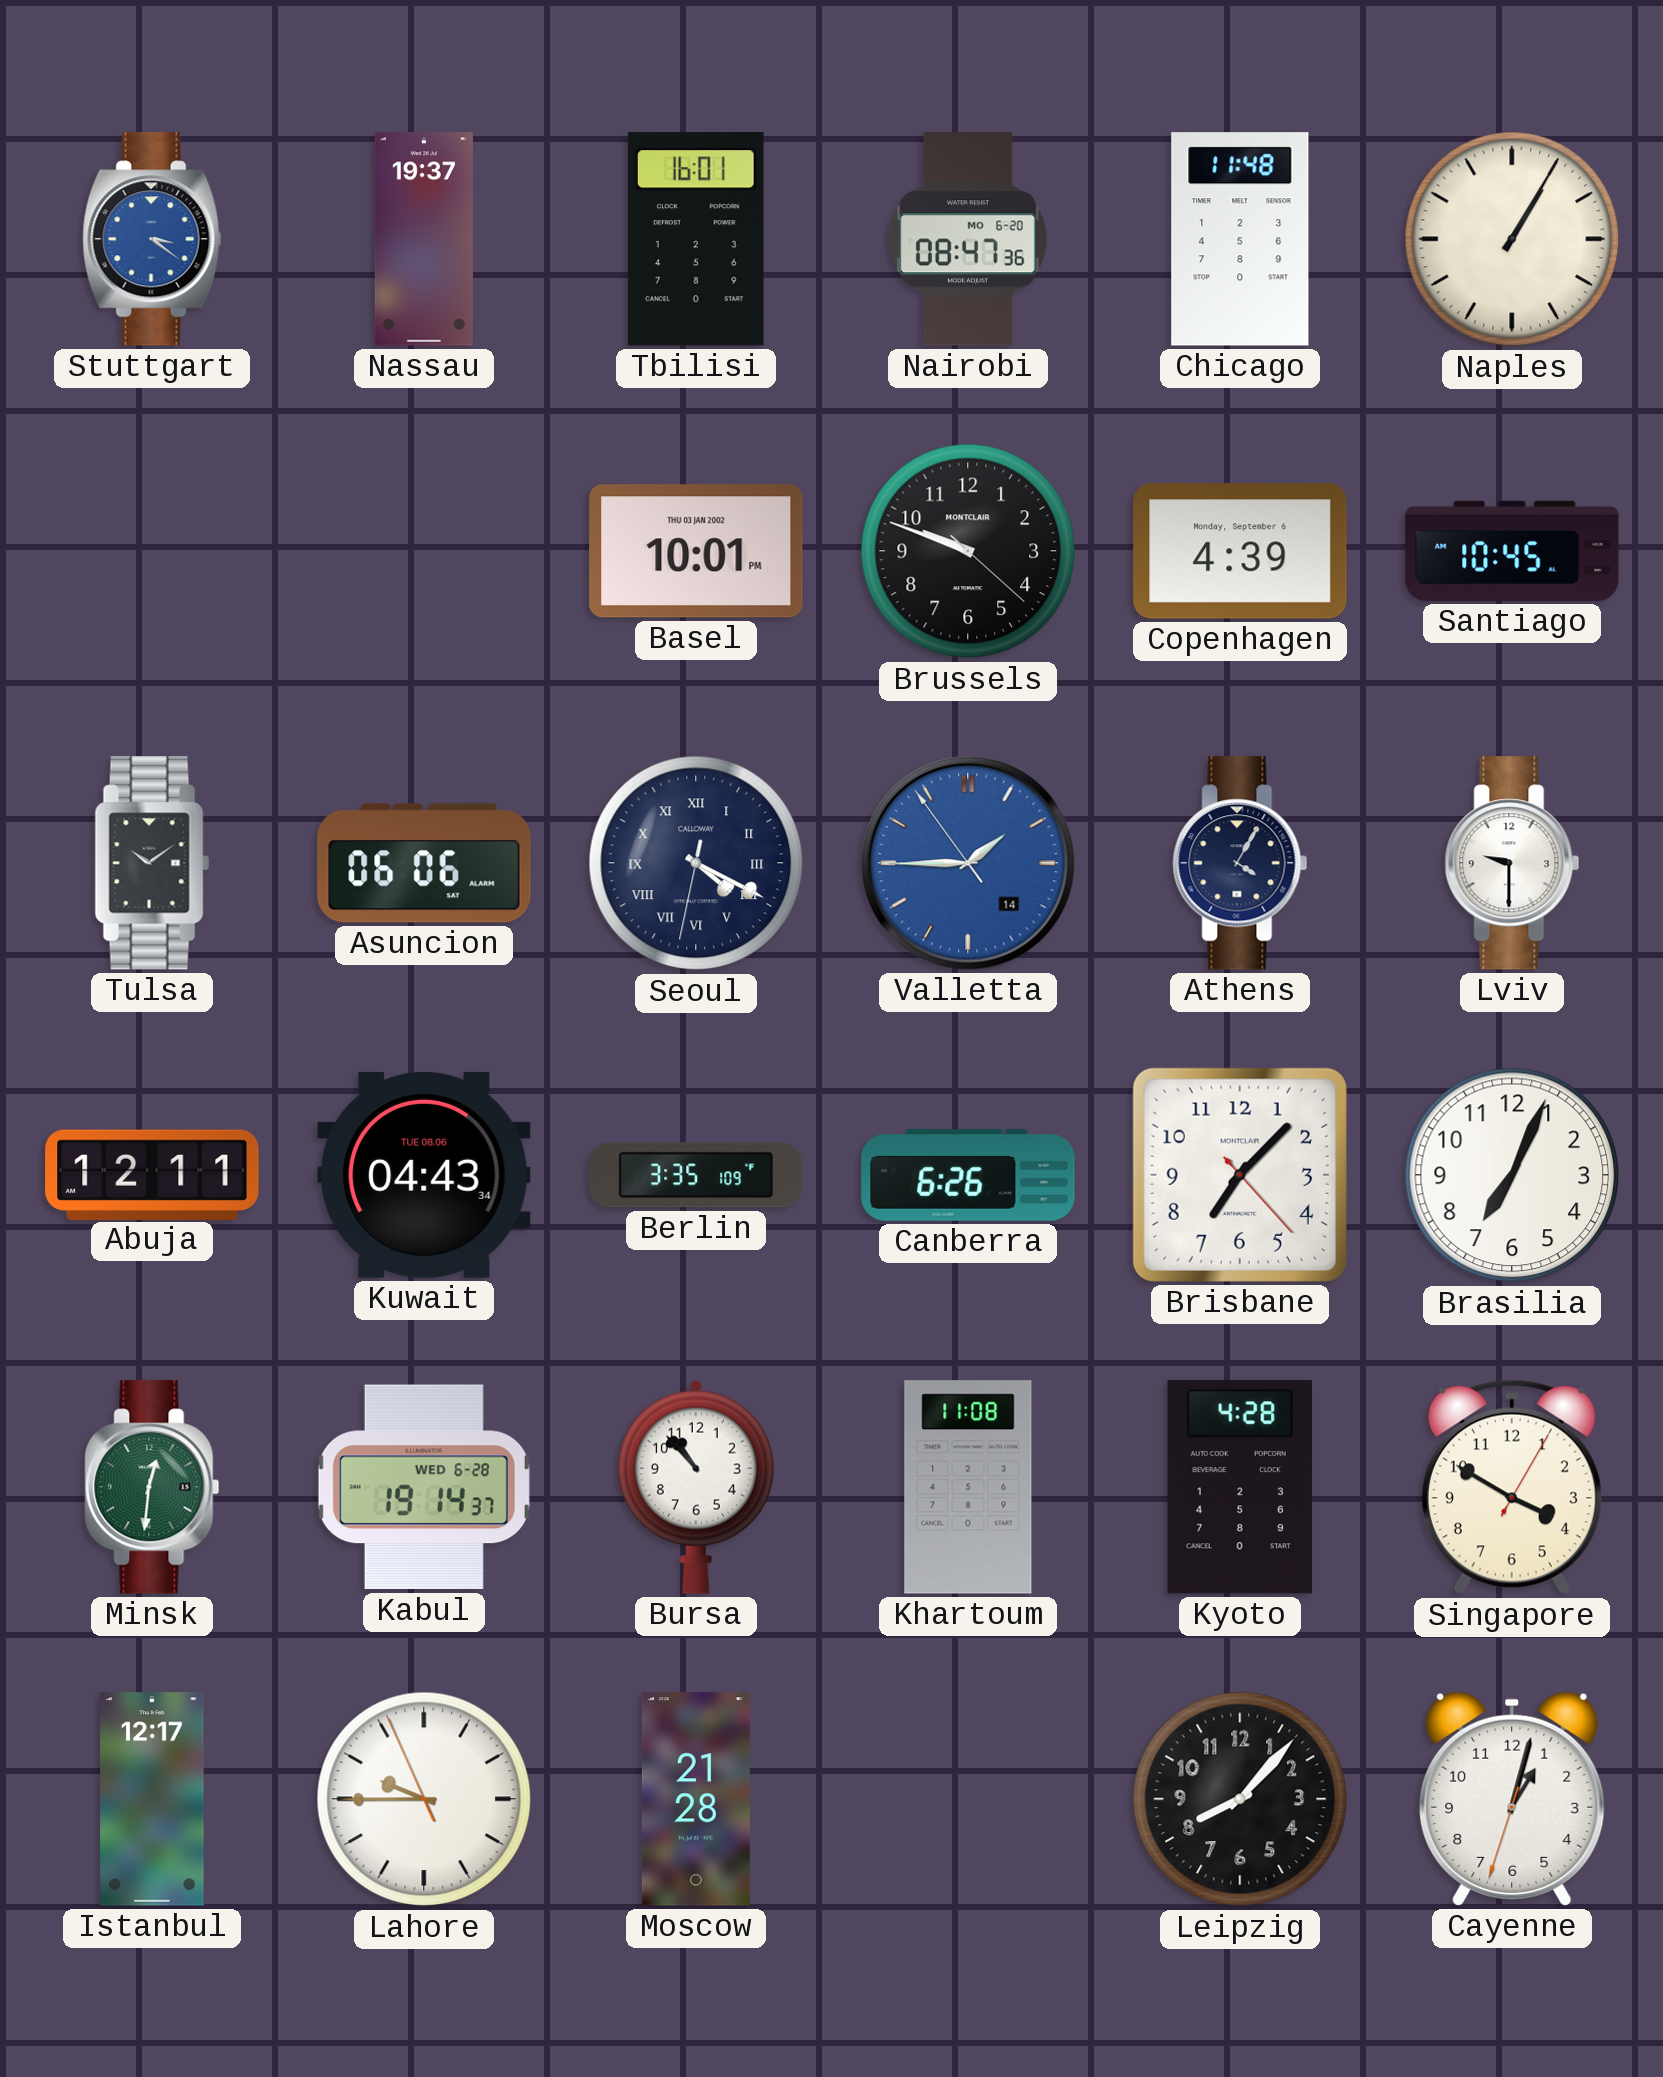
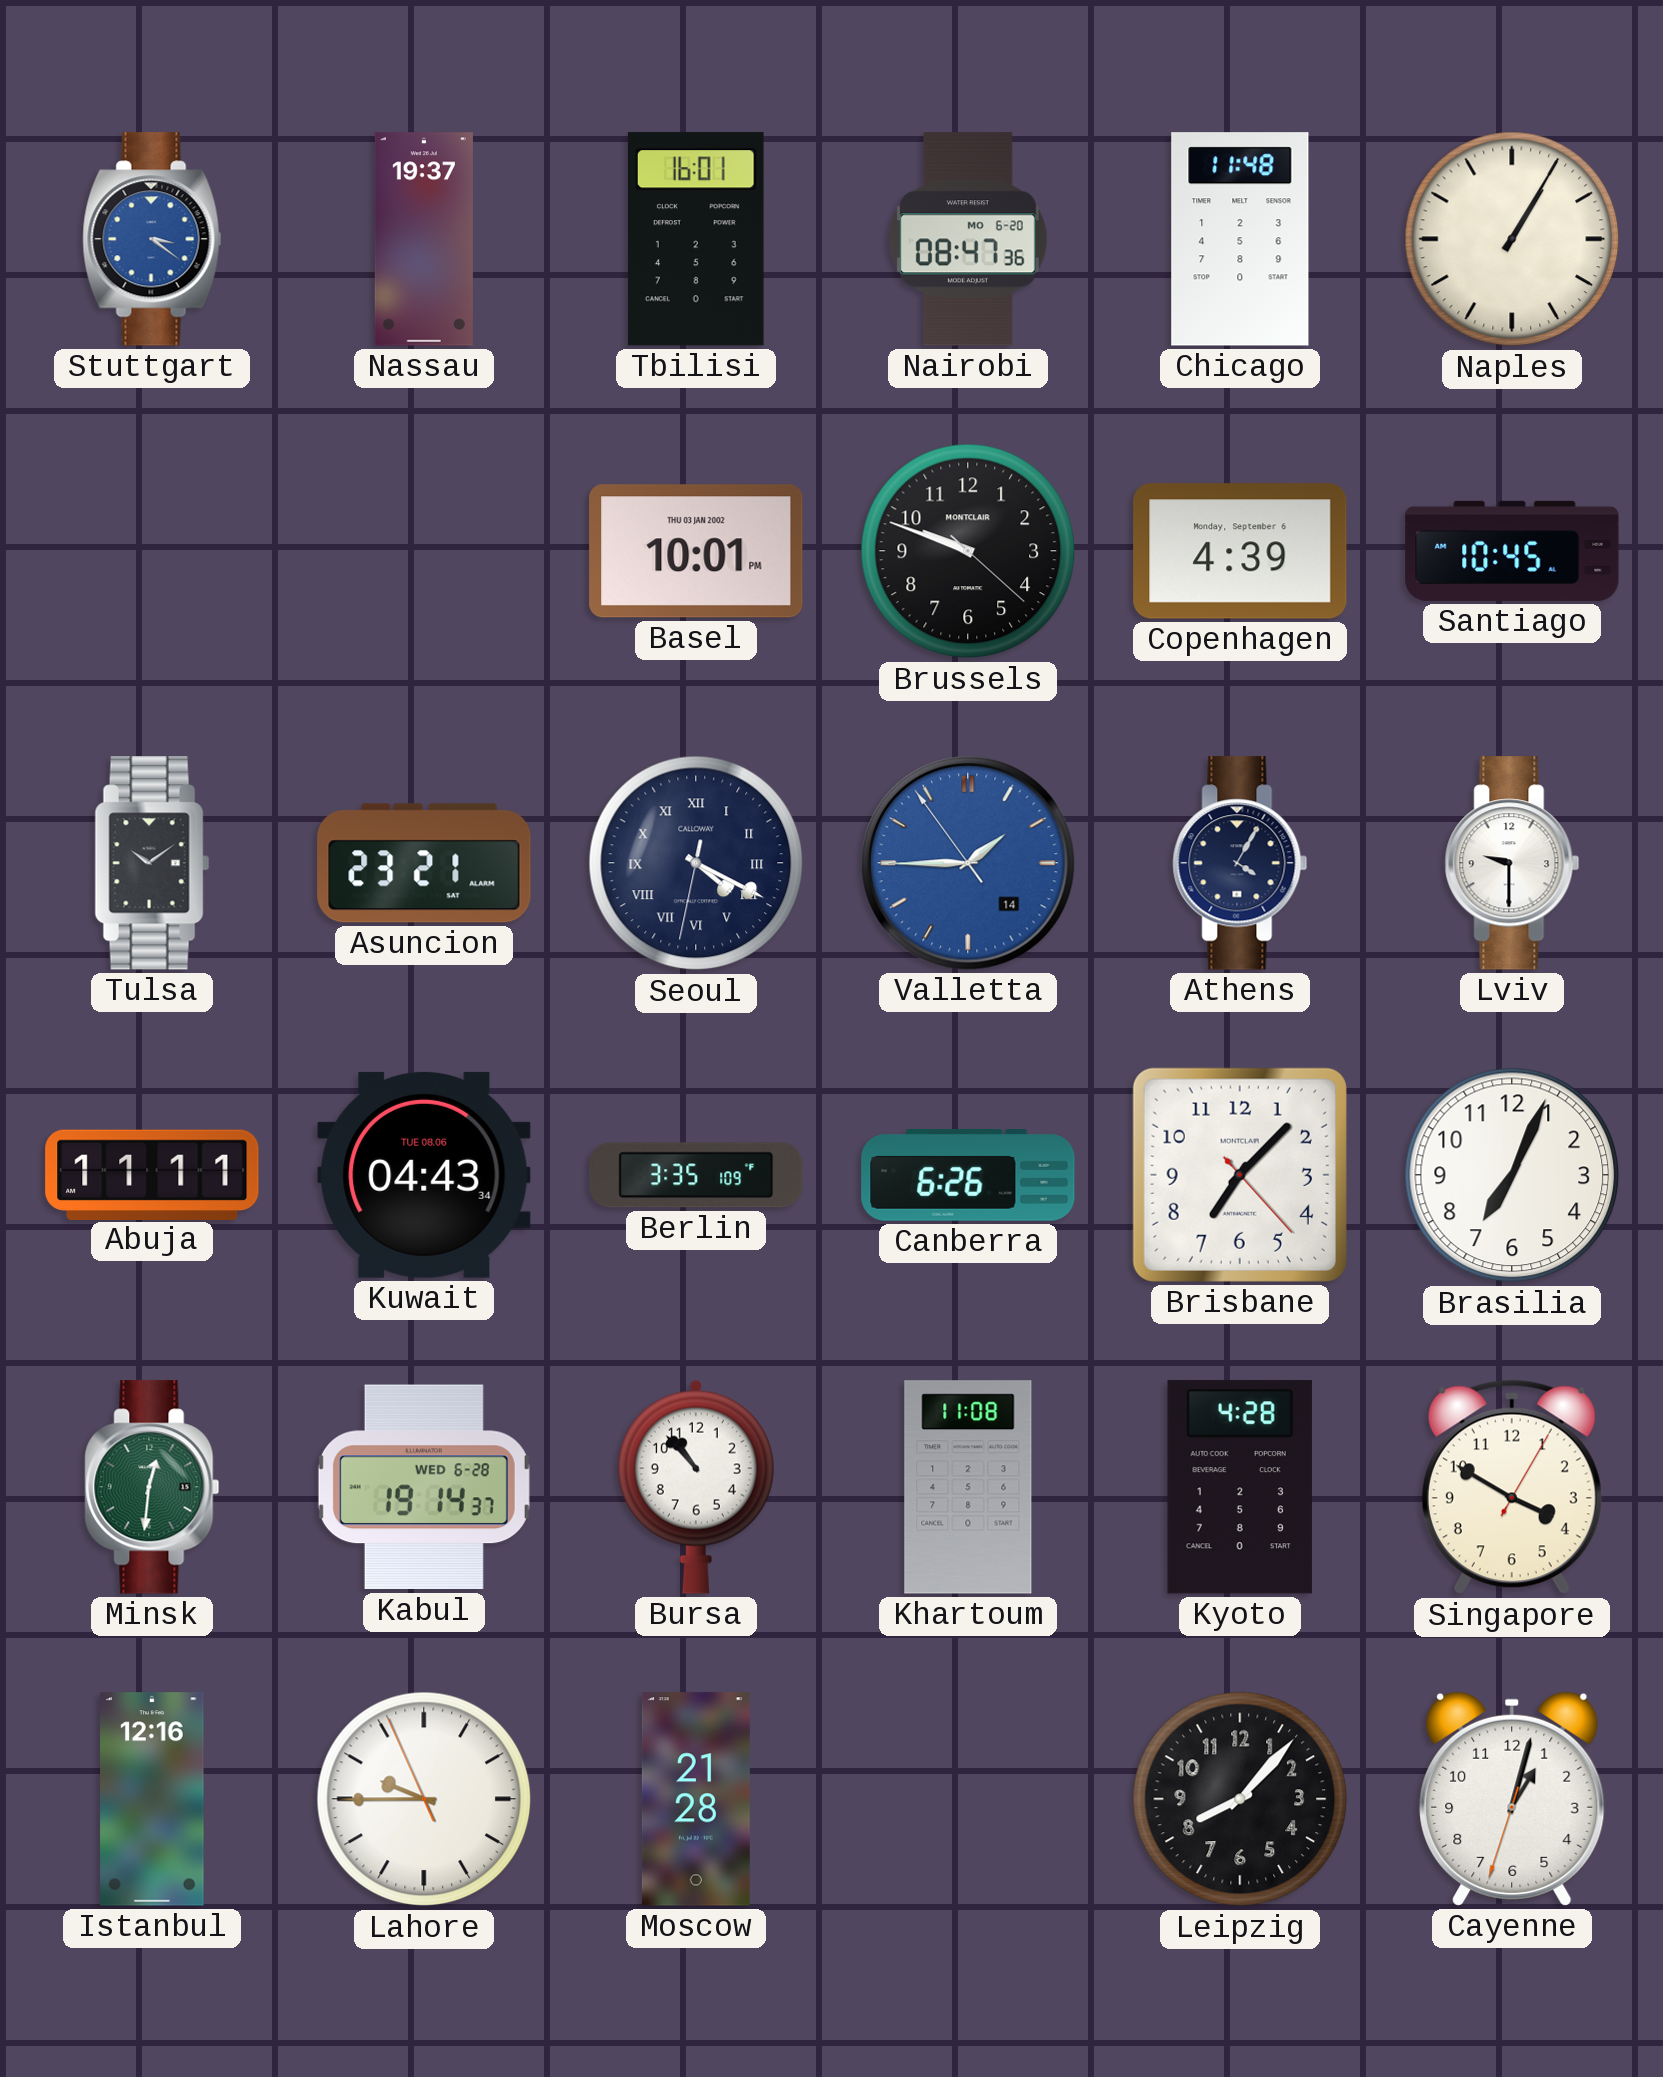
Asuncion: 06:06 -> 23:21 (424, 863)
Abuja: 12:11 -> 11:11 (152, 1174)
Istanbul: 12:17 -> 12:16 (152, 1799)
